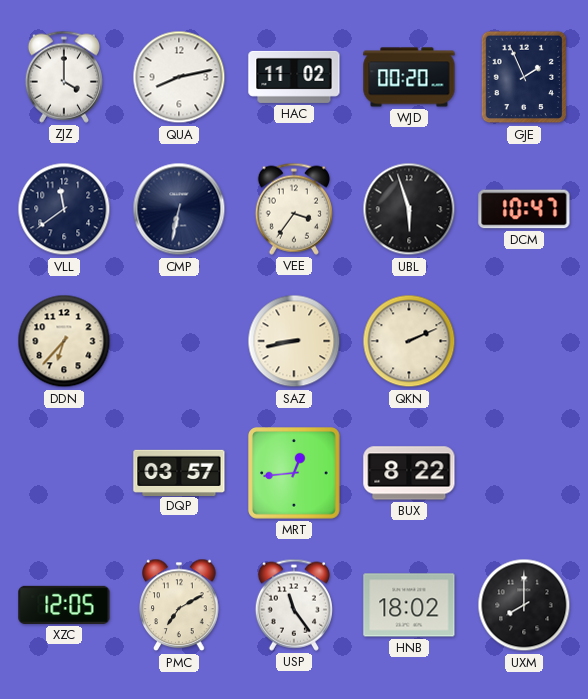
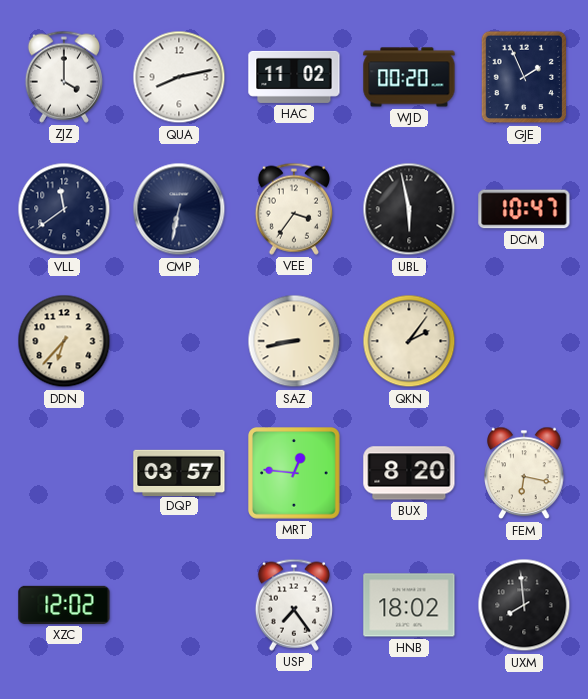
UBL: 5:57 -> 5:58 (409, 209)
QKN: 2:11 -> 2:06 (409, 341)
MRT: 12:44 -> 12:46 (295, 474)
BUX: 8:22 -> 8:20 (409, 473)
FEM: none -> 6:17 (524, 473)
XZC: 12:05 -> 12:02 (64, 605)
PMC: 7:10 -> none (179, 605)
USP: 11:24 -> 7:24 (294, 605)
UXM: 8:00 -> 7:59 (524, 605)
